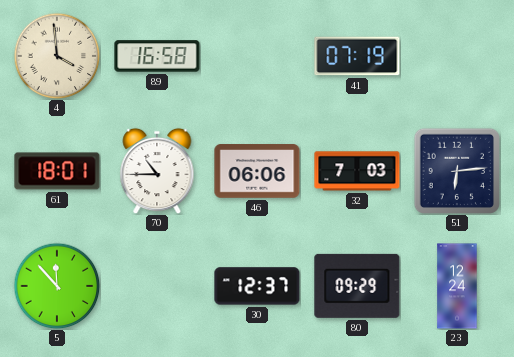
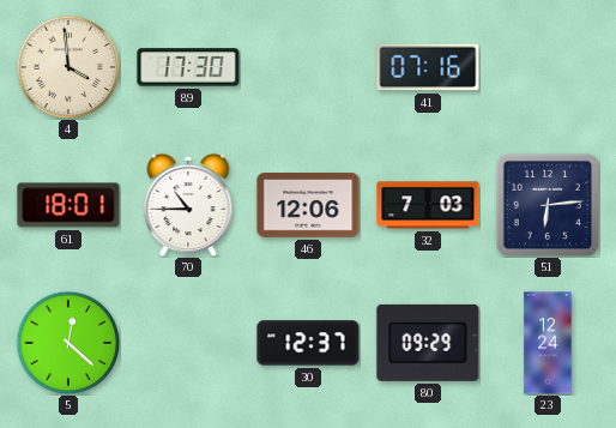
89: 16:58 -> 17:30 (188, 67)
41: 07:19 -> 07:16 (428, 67)
46: 06:06 -> 12:06 (308, 205)
5: 11:53 -> 12:22 (68, 343)
